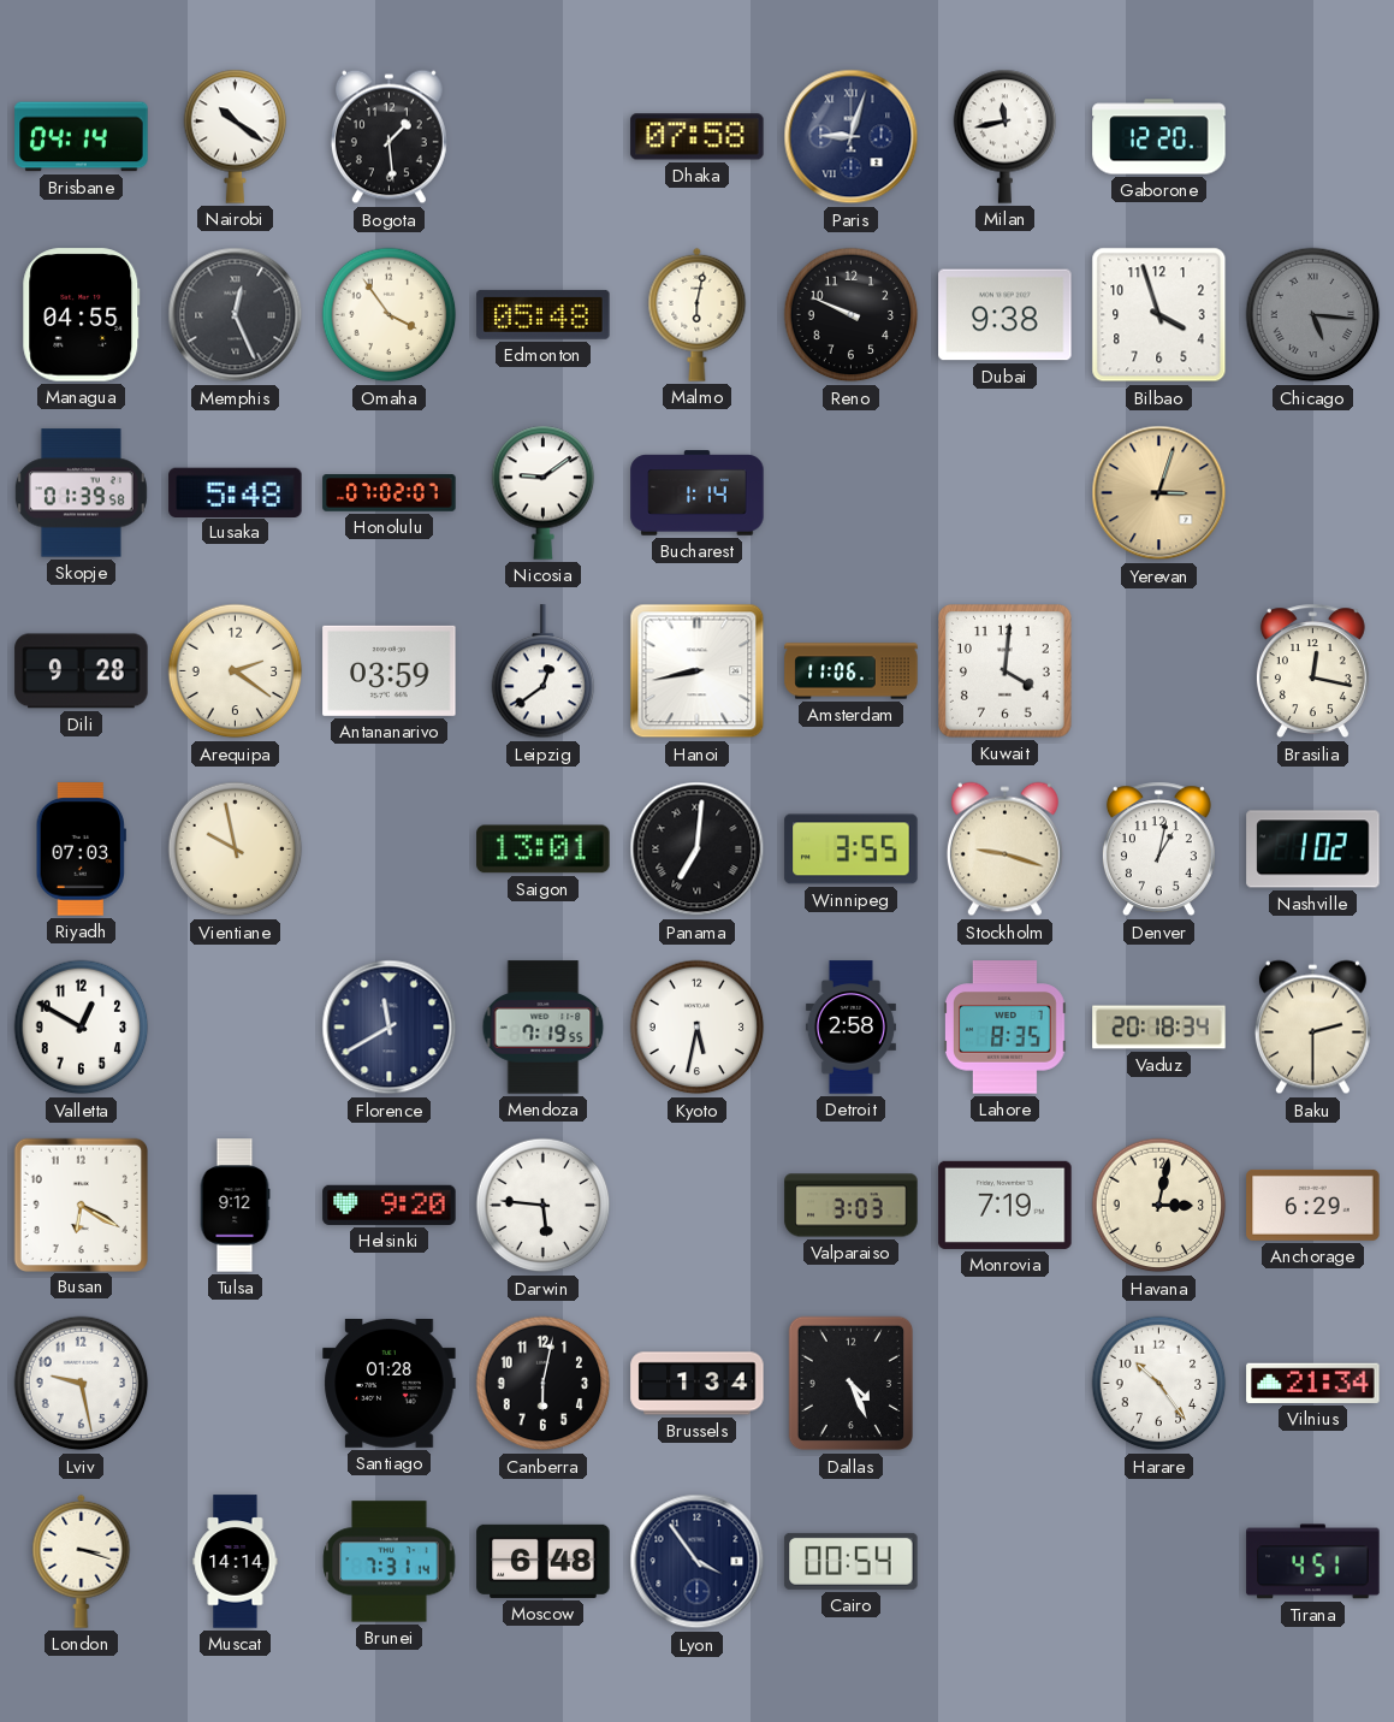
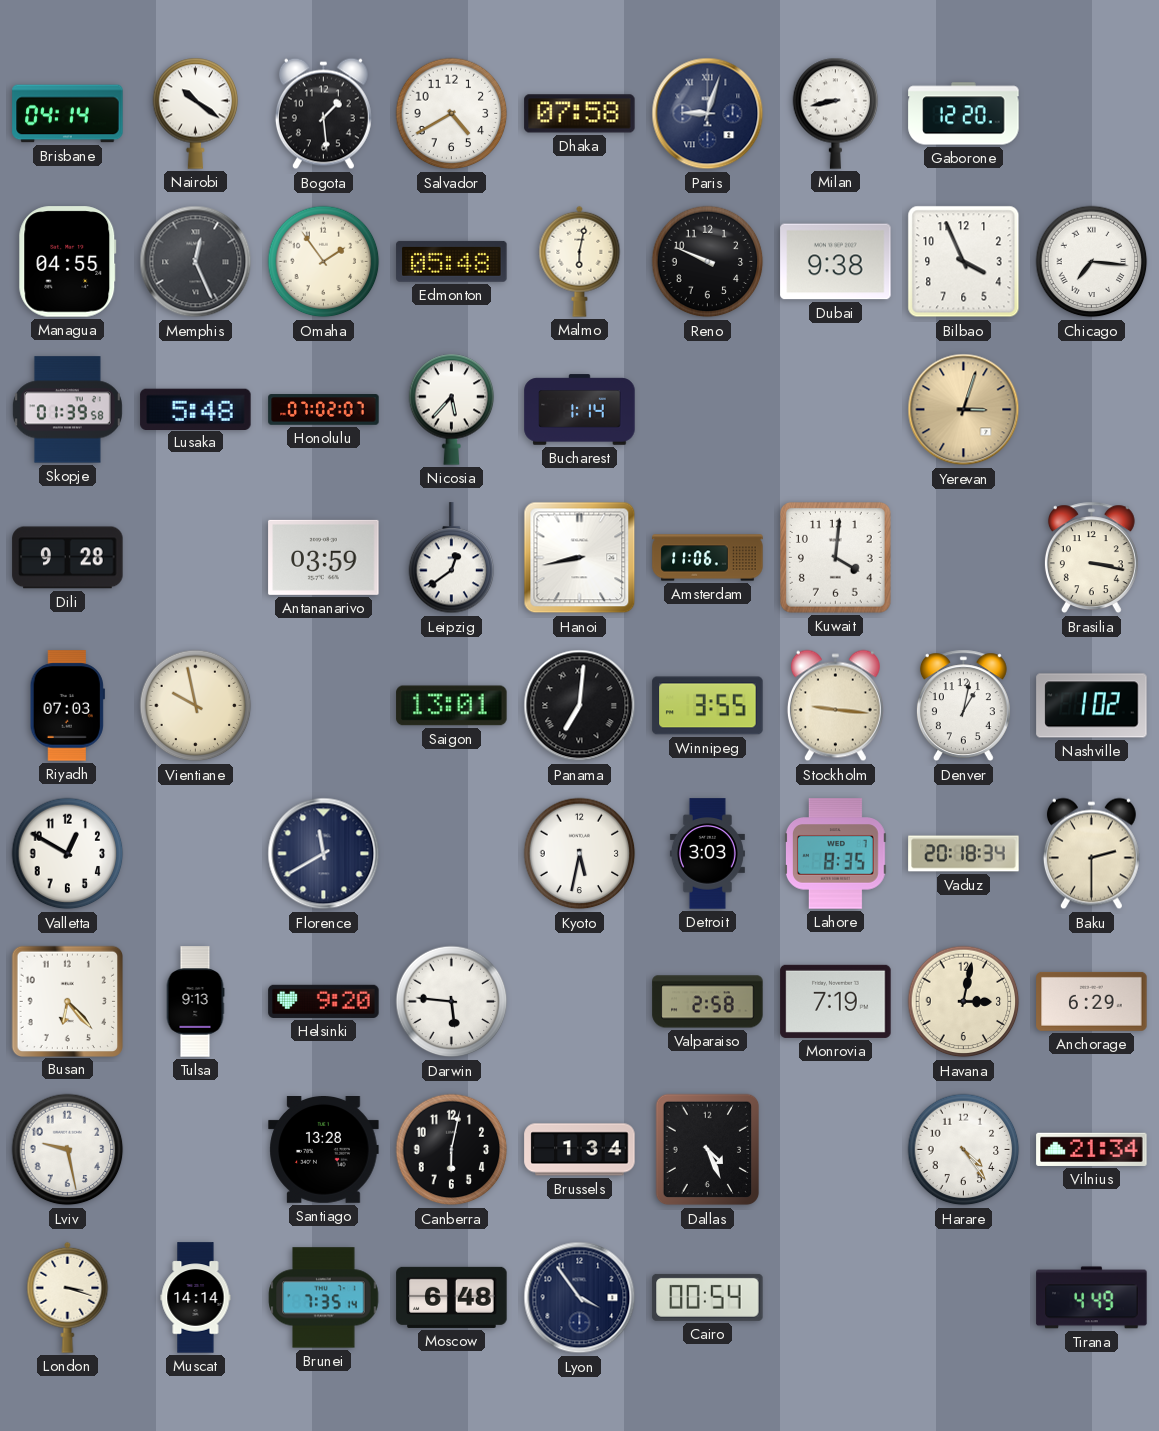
Salvador: none -> 4:40 (452, 114)
Milan: 11:43 -> 8:43 (836, 113)
Omaha: 3:54 -> 1:54 (324, 262)
Bilbao: 3:57 -> 3:56 (964, 262)
Chicago: 5:16 -> 7:16 (1092, 262)
Chicago dial: grey -> white (1092, 262)
Nicosia: 9:09 -> 5:37 (452, 409)
Arequipa: 2:21 -> none (236, 671)
Brasilia: 12:17 -> 3:17 (1091, 558)
Stockholm: 9:18 -> 9:16 (835, 706)
Mendoza: 7:19 -> none (544, 1028)
Detroit: 2:58 -> 3:03 (707, 854)
Busan: 6:20 -> 6:23 (67, 1001)
Tulsa: 9:12 -> 9:13 (195, 1002)
Valparaiso: 3:03 -> 2:58 (708, 1002)
Santiago: 01:28 -> 13:28 (324, 1150)
Harare: 10:24 -> 4:24 (964, 1150)
Brunei: 7:31 -> 7:35 (324, 1298)
Tirana: 4:51 -> 4:49 (1092, 1298)
